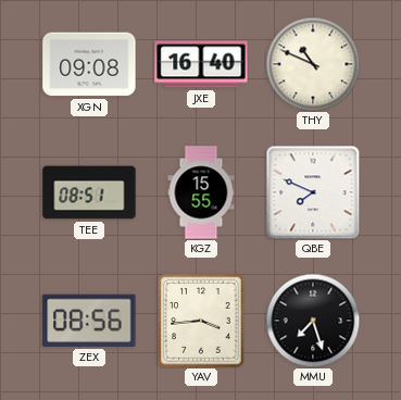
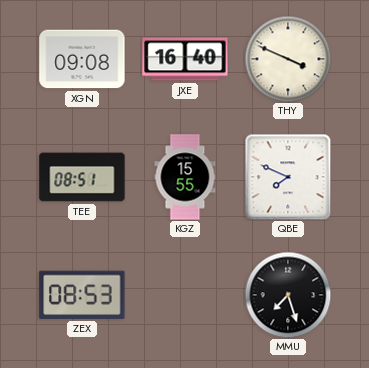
THY: 10:49 -> 3:49 (288, 59)
ZEX: 08:56 -> 08:53 (82, 295)
YAV: 3:44 -> none (201, 321)
